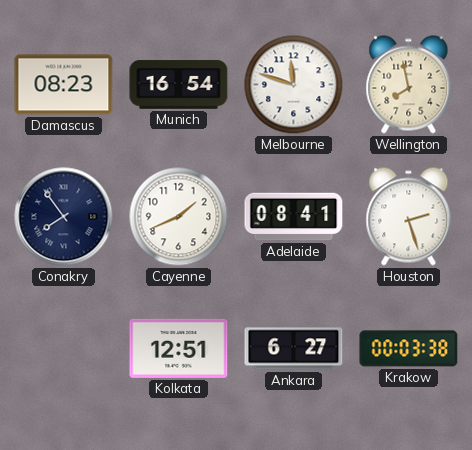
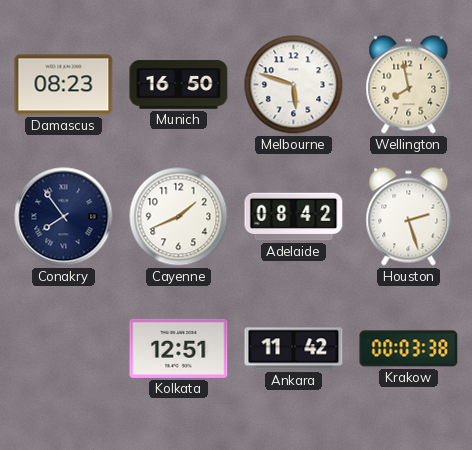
Munich: 16:54 -> 16:50 (179, 85)
Melbourne: 11:48 -> 5:48 (294, 85)
Adelaide: 08:41 -> 08:42 (294, 217)
Ankara: 6:27 -> 11:42 (294, 349)
